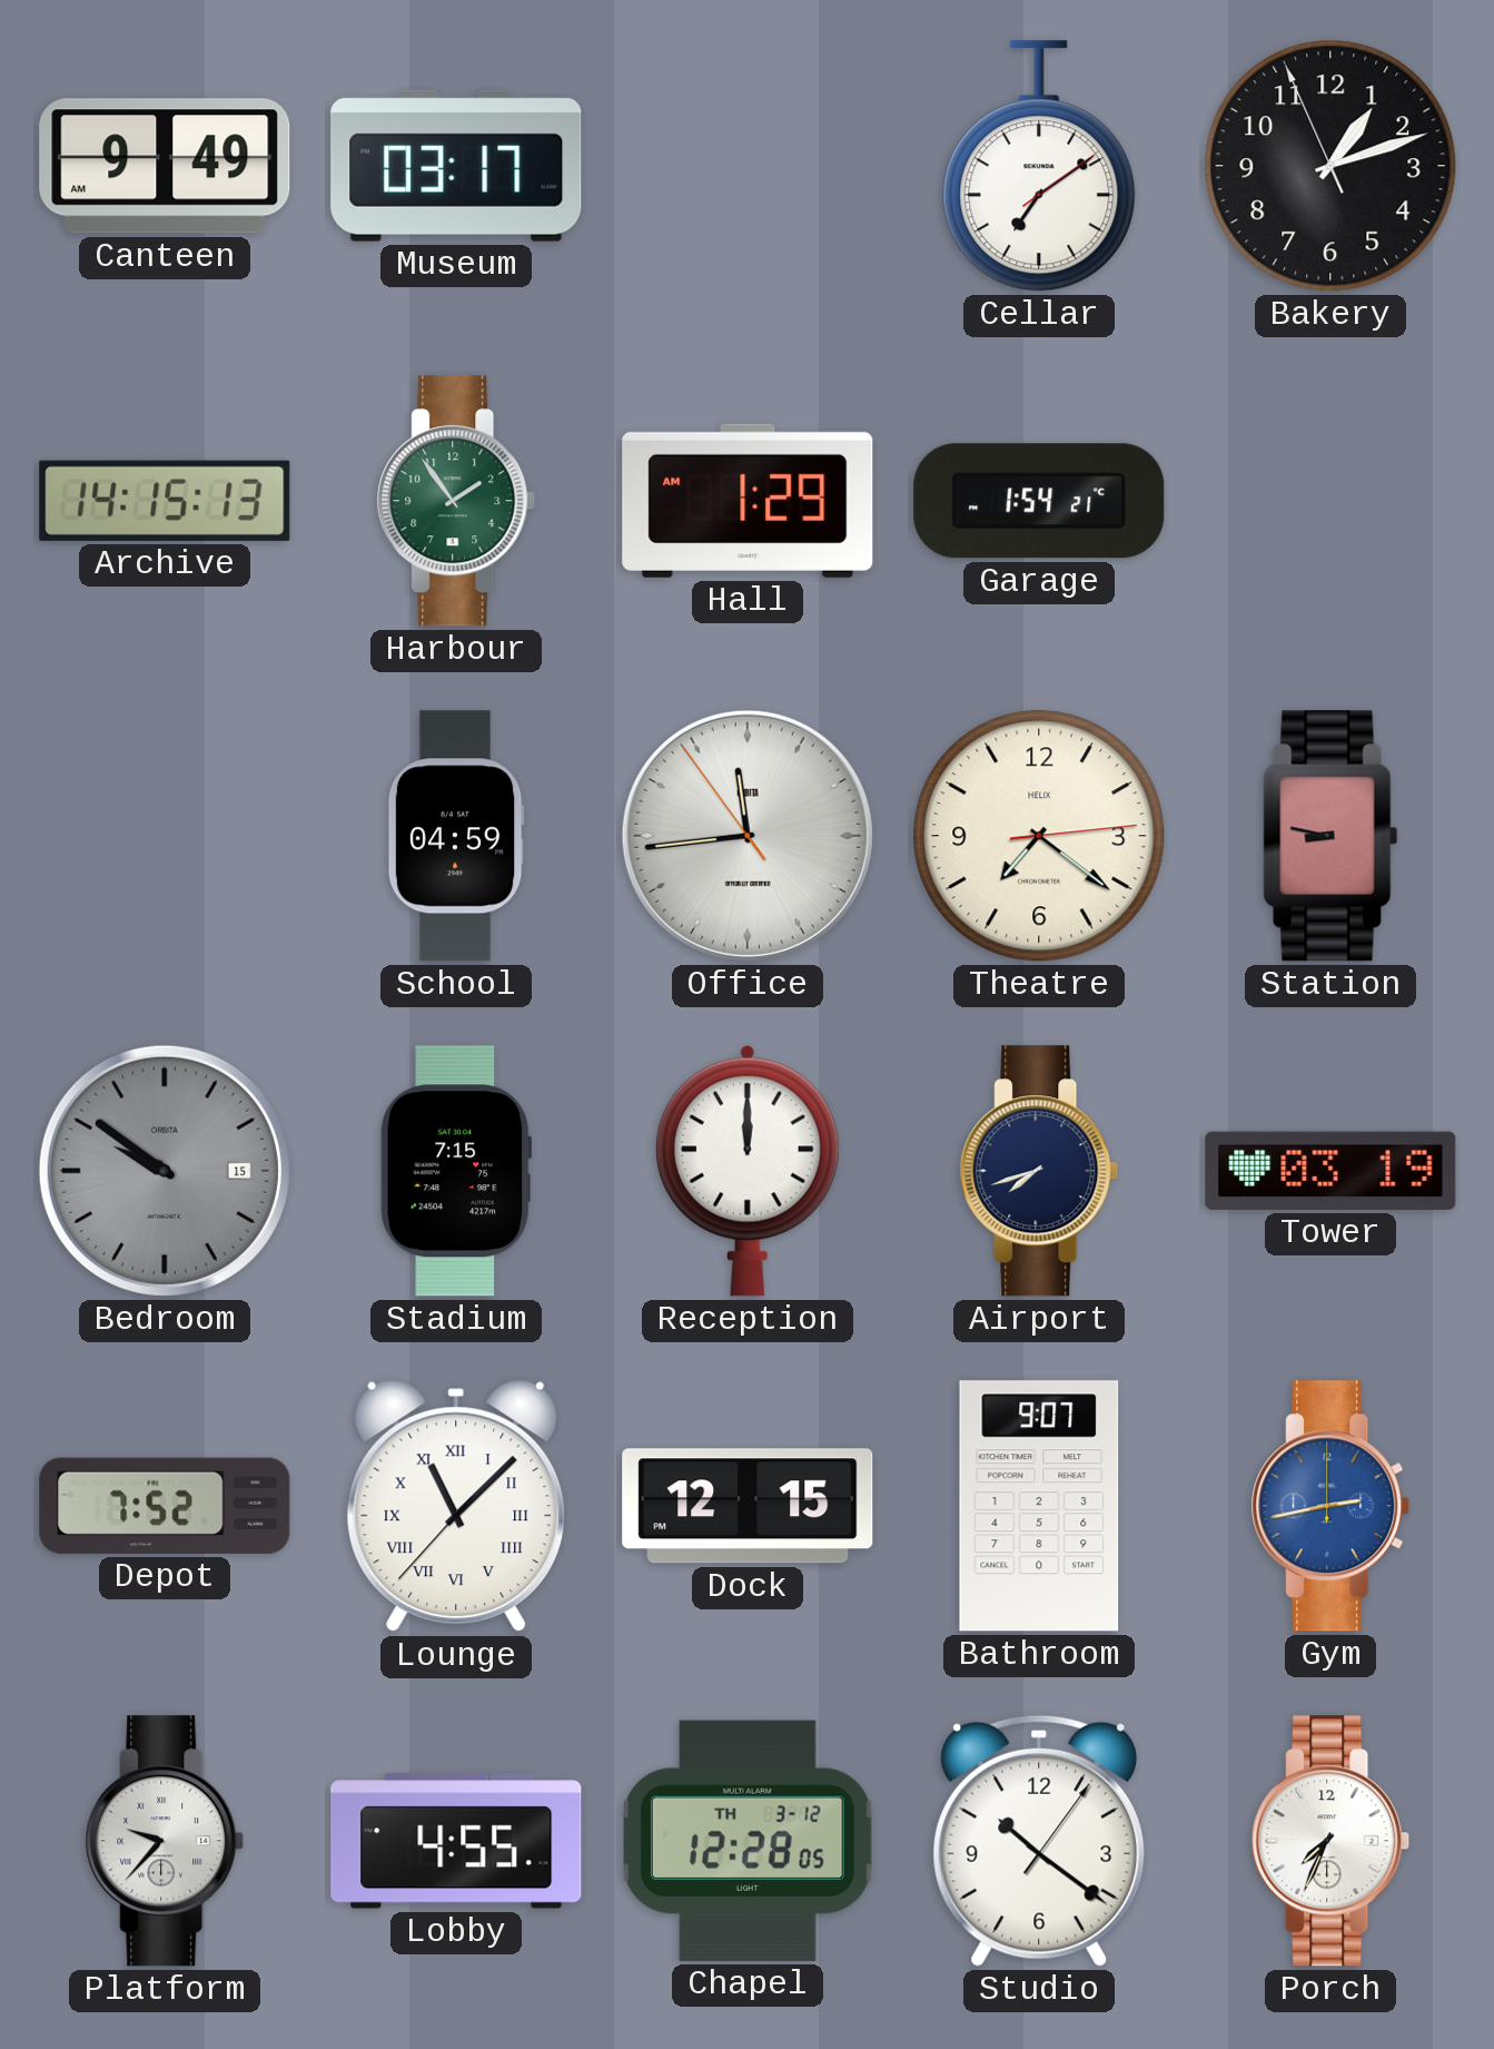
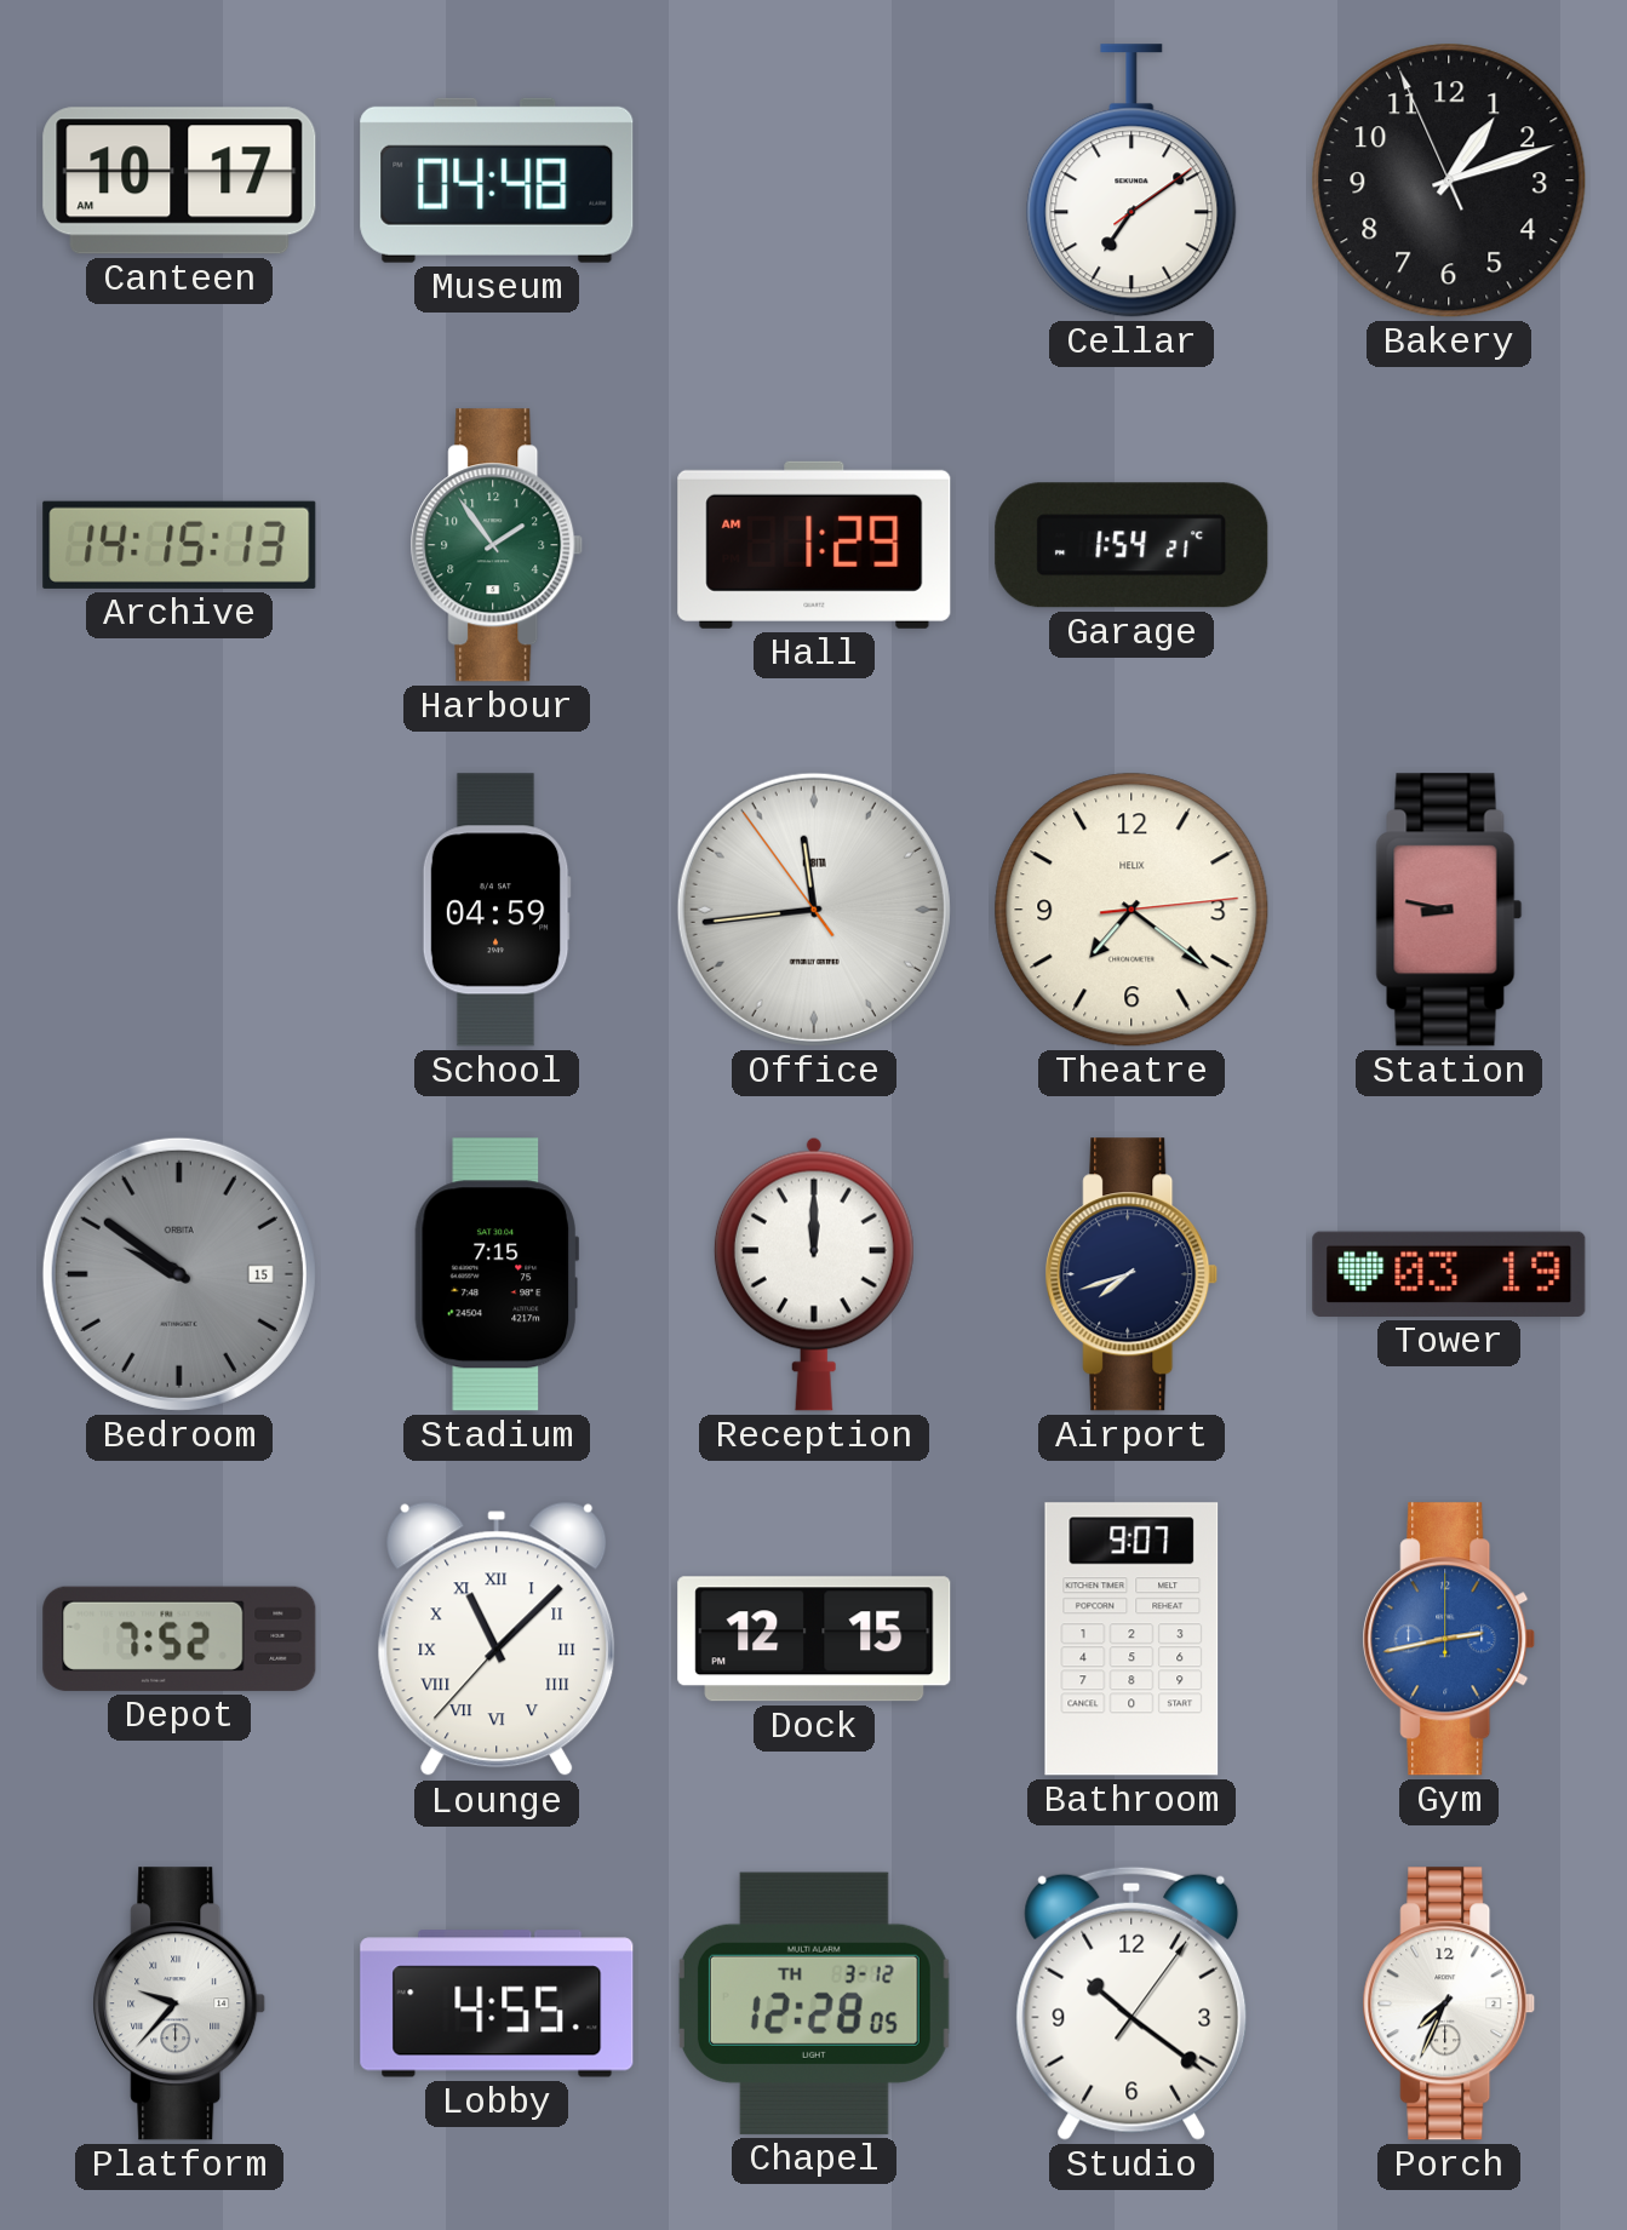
Canteen: 9:49 -> 10:17 (179, 180)
Museum: 03:17 -> 04:48 (497, 180)
